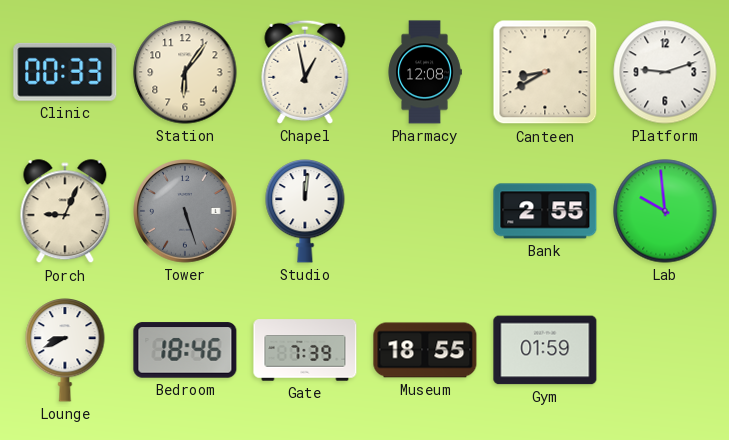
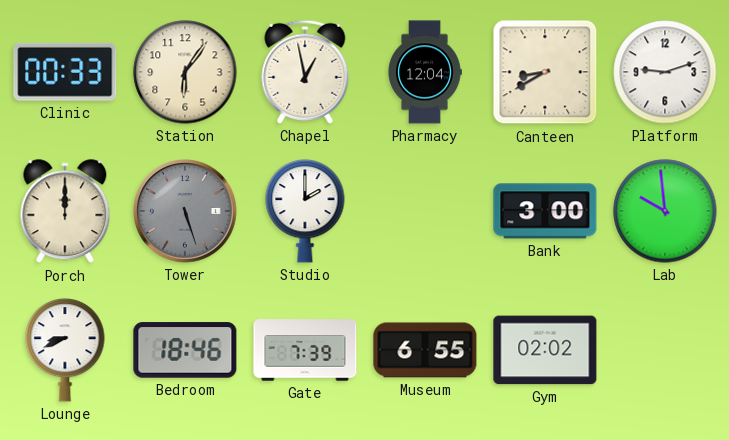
Pharmacy: 12:08 -> 12:04 (425, 72)
Porch: 9:04 -> 12:00 (65, 212)
Studio: 12:01 -> 2:00 (305, 212)
Bank: 2:55 -> 3:00 (545, 211)
Museum: 18:55 -> 6:55 (425, 350)
Gym: 01:59 -> 02:02 (545, 350)
